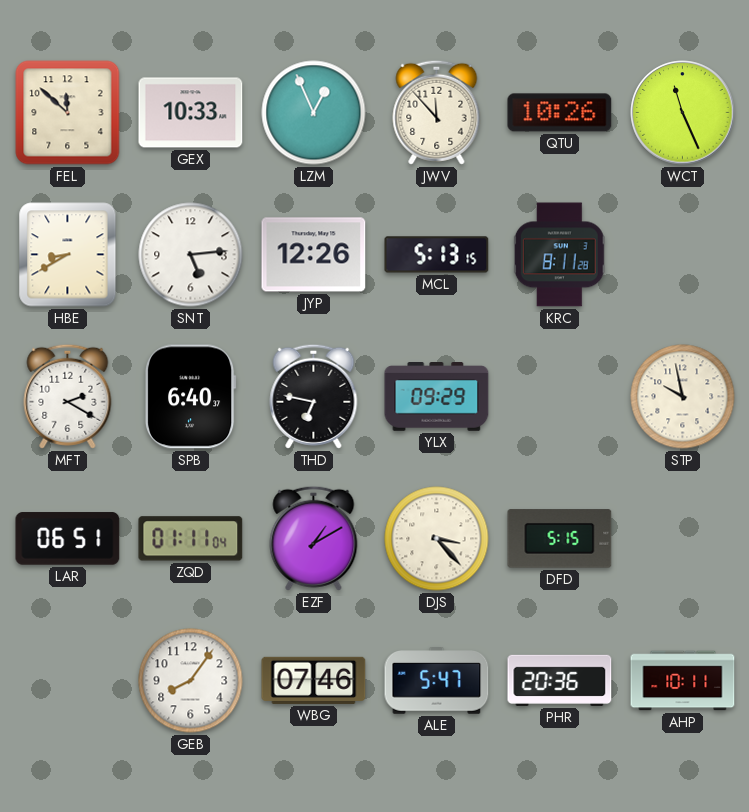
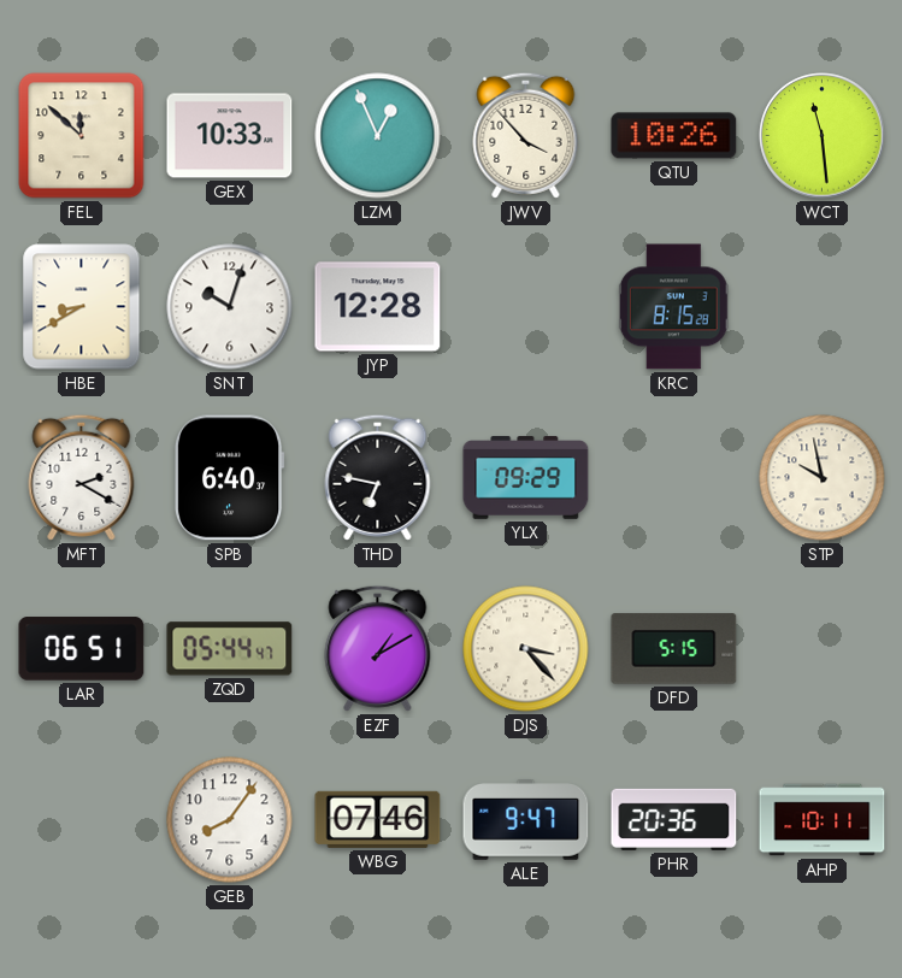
JWV: 11:53 -> 3:53 (526, 135)
WCT: 11:26 -> 11:29 (823, 136)
SNT: 5:14 -> 10:03 (230, 307)
JYP: 12:26 -> 12:28 (378, 307)
MCL: 5:13 -> none (437, 255)
KRC: 8:11 -> 8:15 (673, 307)
ZQD: 01:11 -> 05:44 (230, 649)
ALE: 5:47 -> 9:47 (526, 820)
